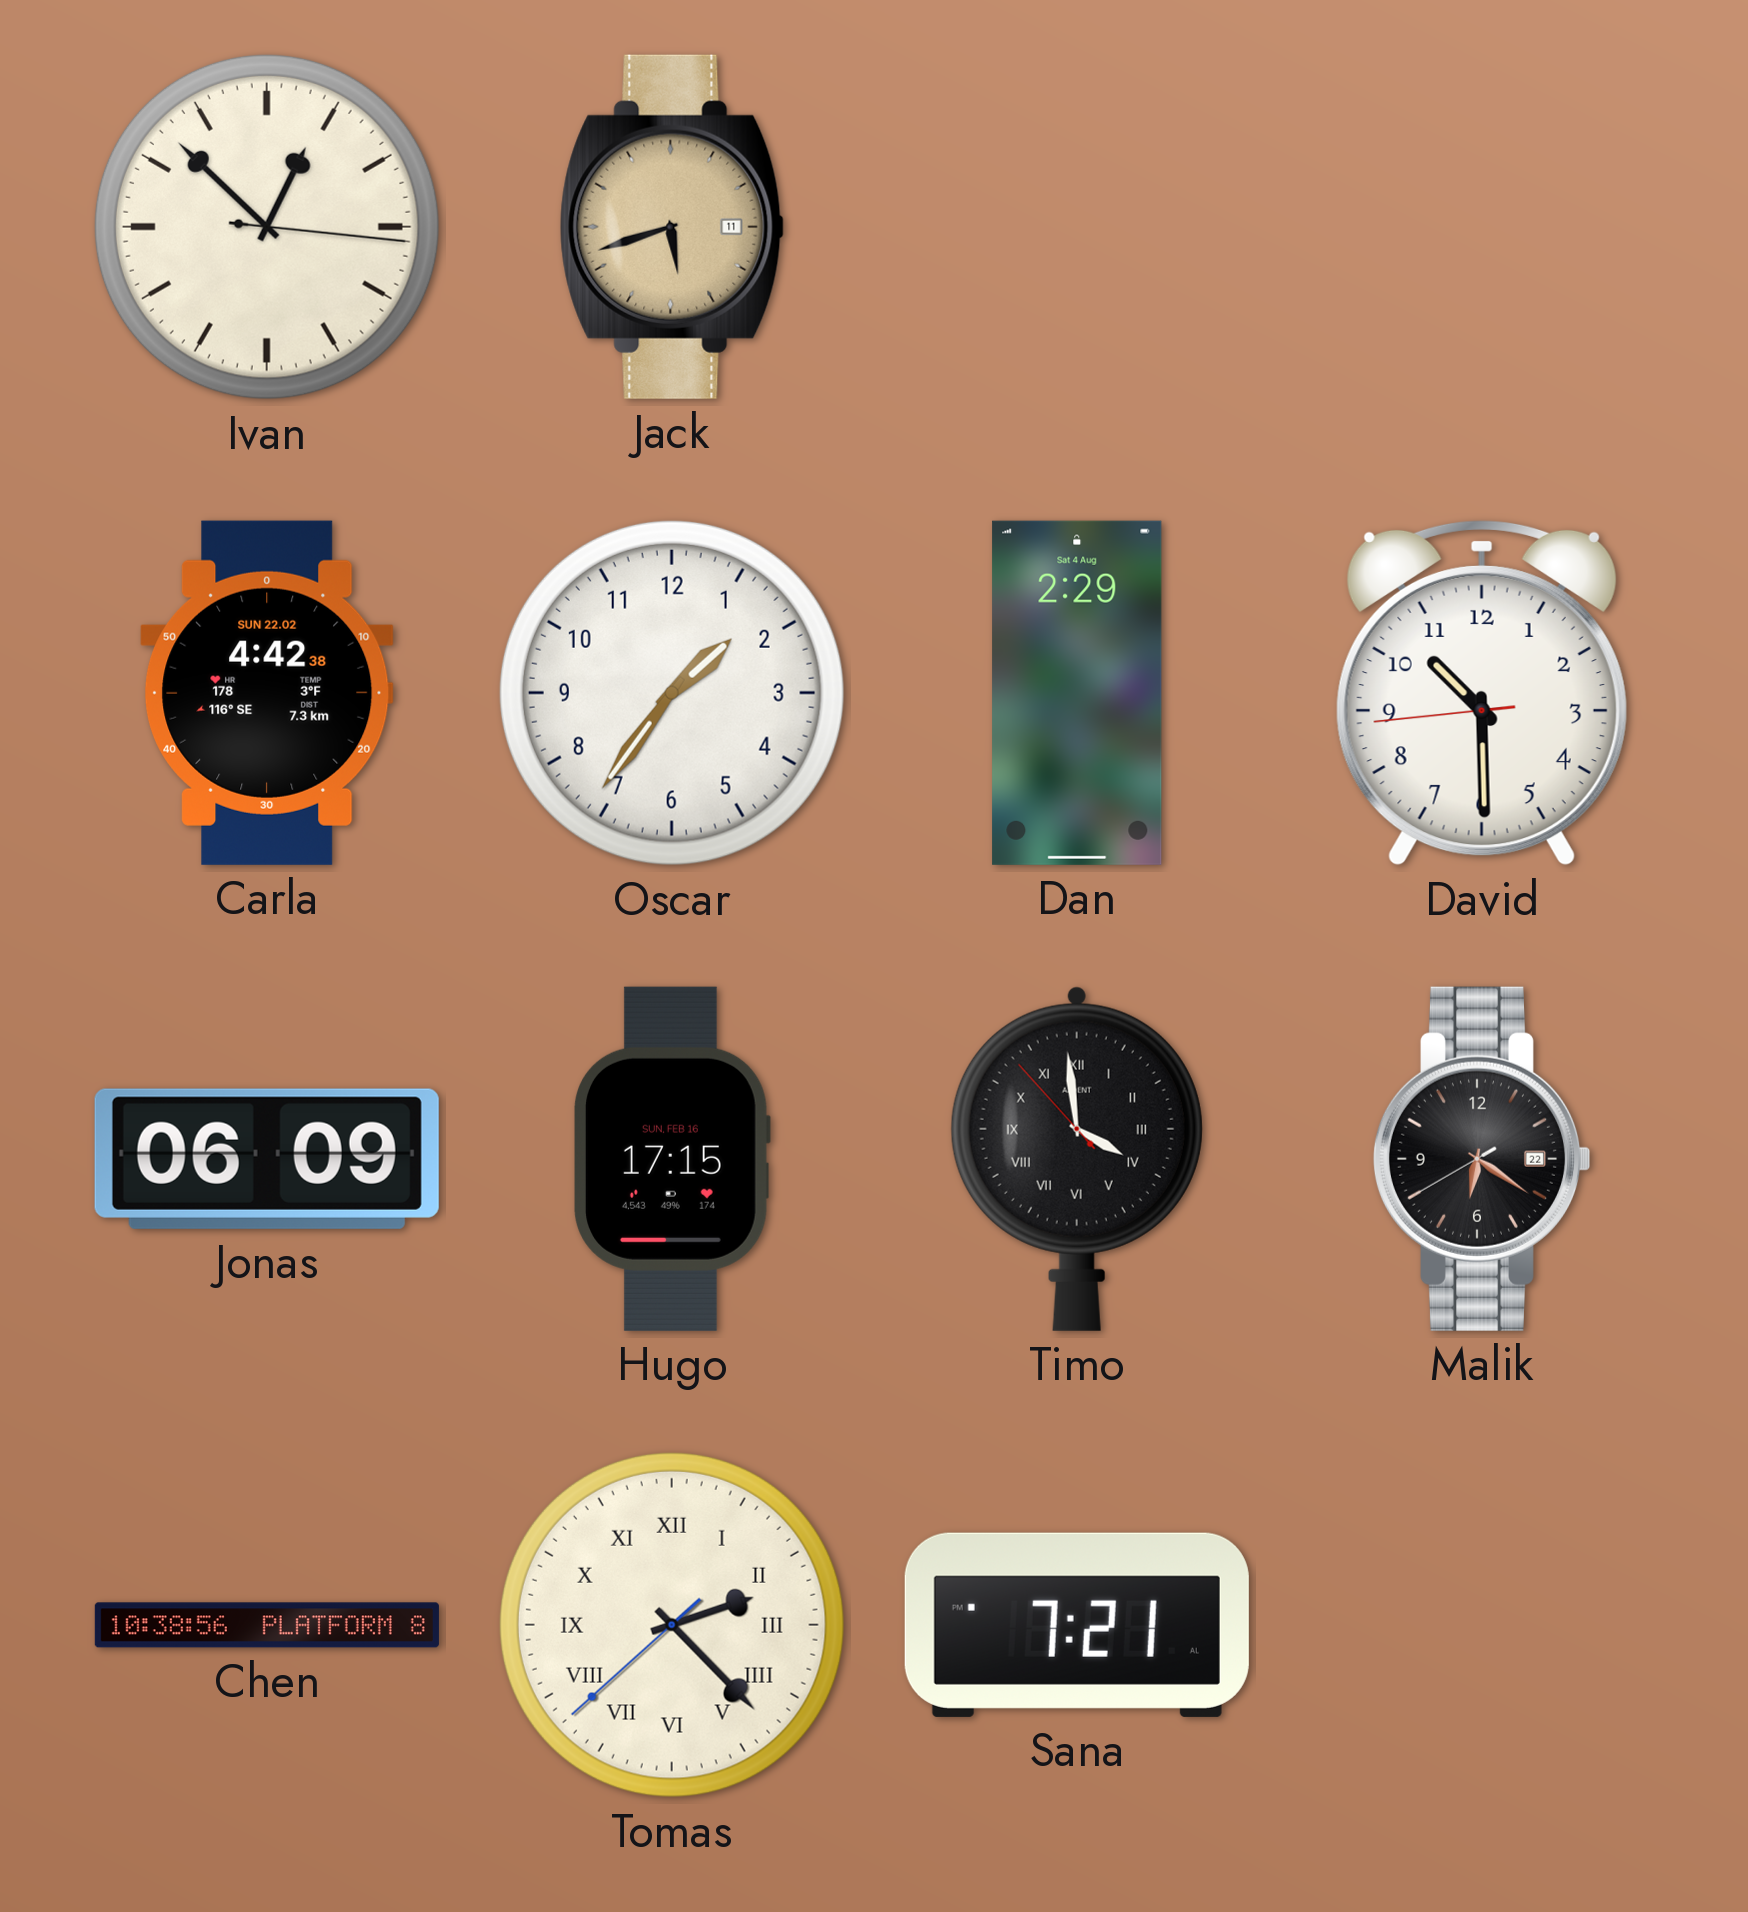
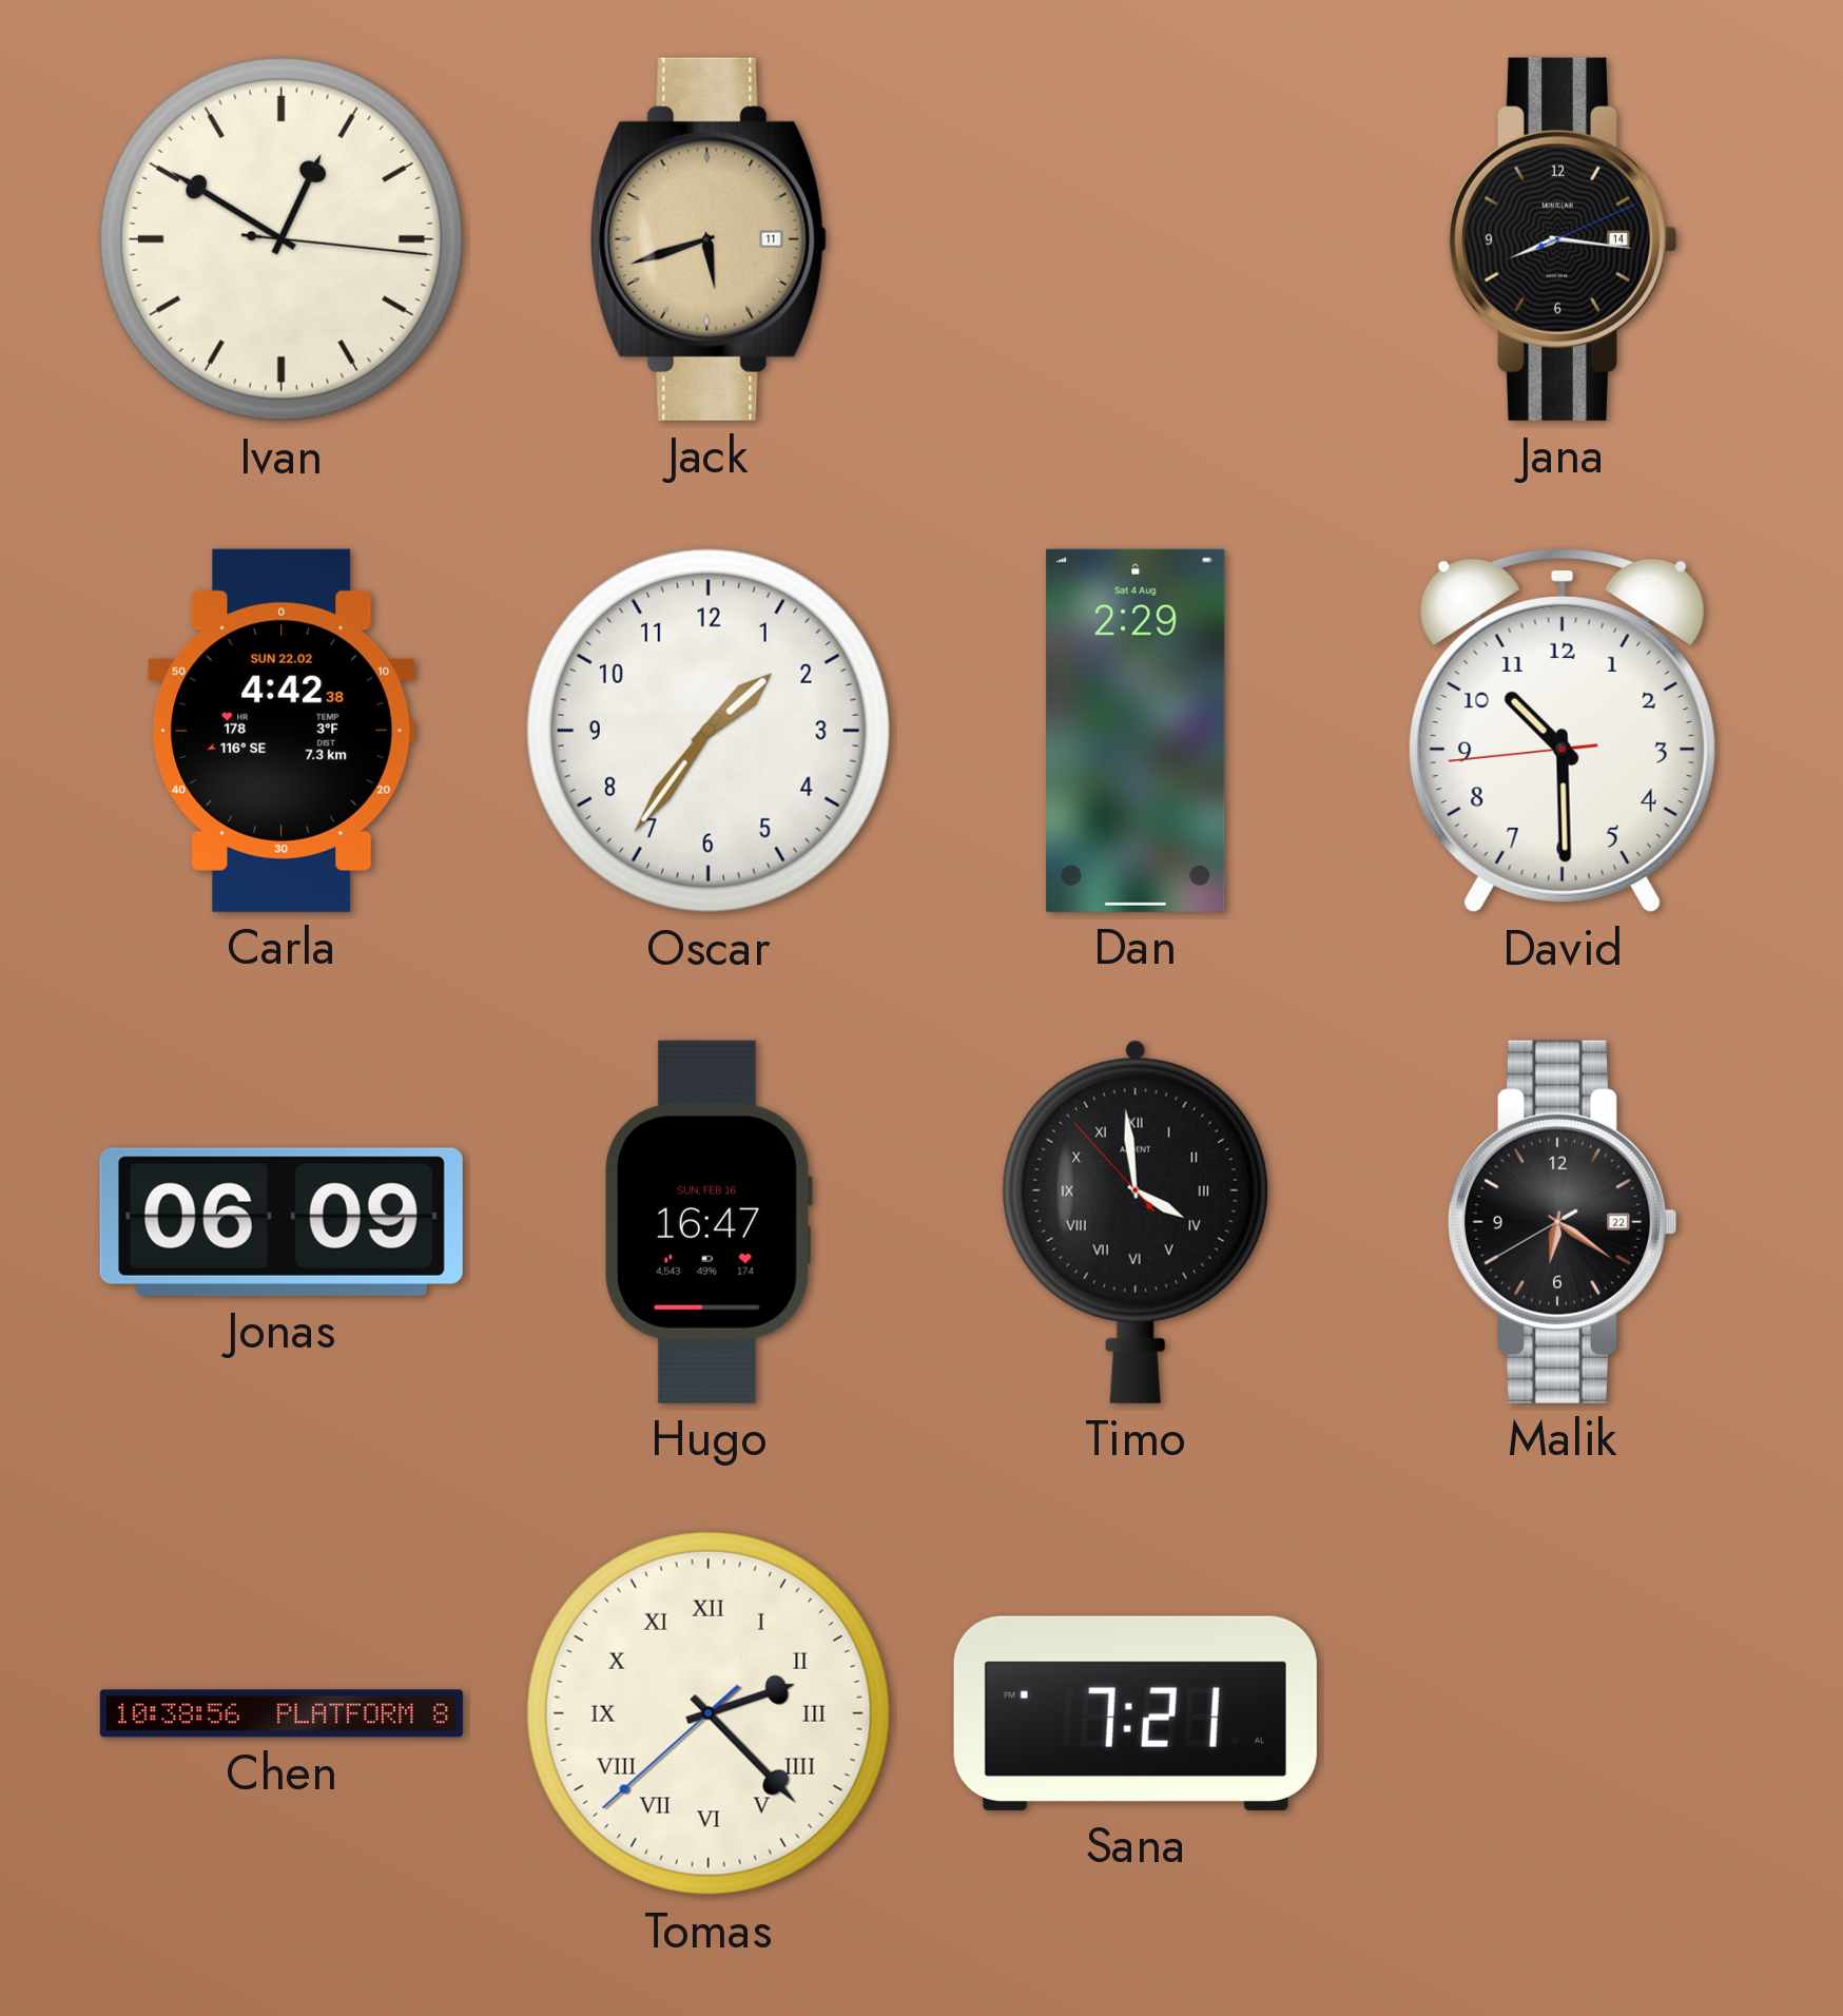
Ivan: 12:52 -> 12:50 (282, 239)
Jana: none -> 8:16 (1561, 239)
Hugo: 17:15 -> 16:47 (709, 1222)
